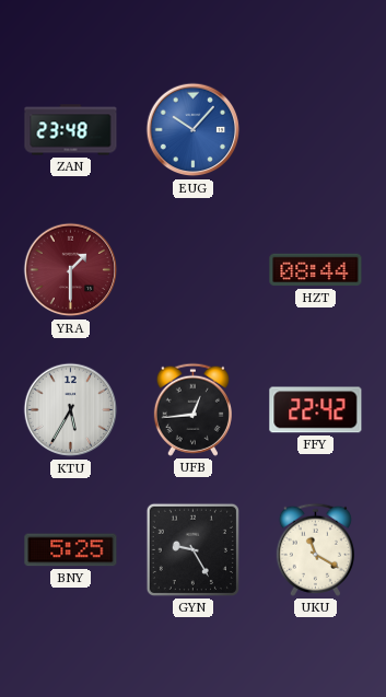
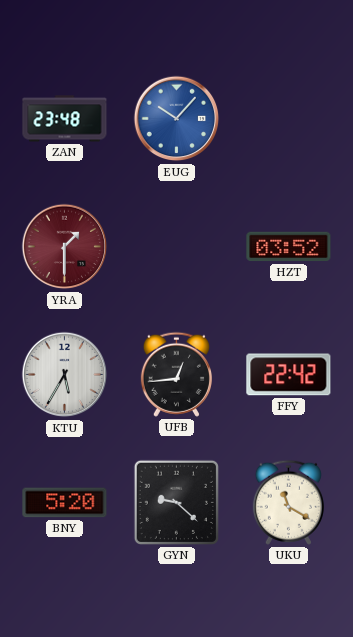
HZT: 08:44 -> 03:52 (289, 247)
BNY: 5:25 -> 5:20 (65, 503)
GYN: 9:25 -> 9:22 (176, 502)
